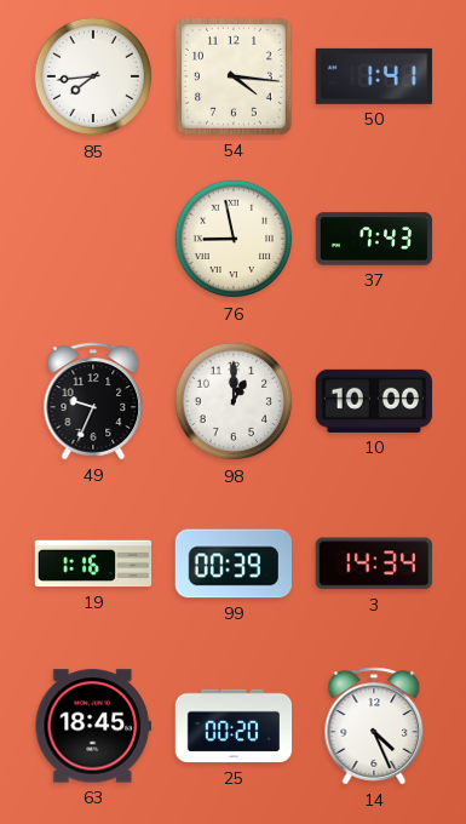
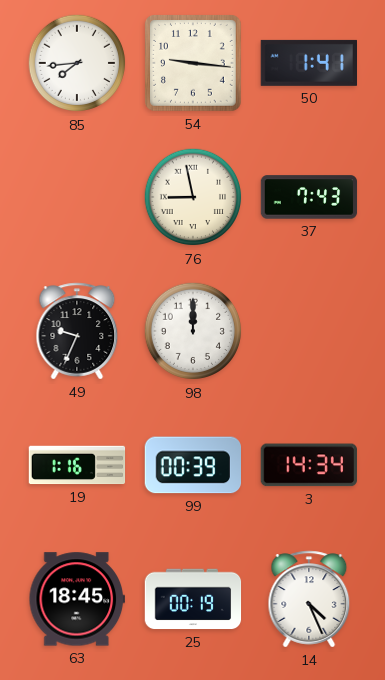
54: 4:16 -> 9:16 (194, 64)
98: 1:00 -> 12:00 (193, 331)
10: 10:00 -> none (373, 401)
25: 00:20 -> 00:19 (193, 599)
